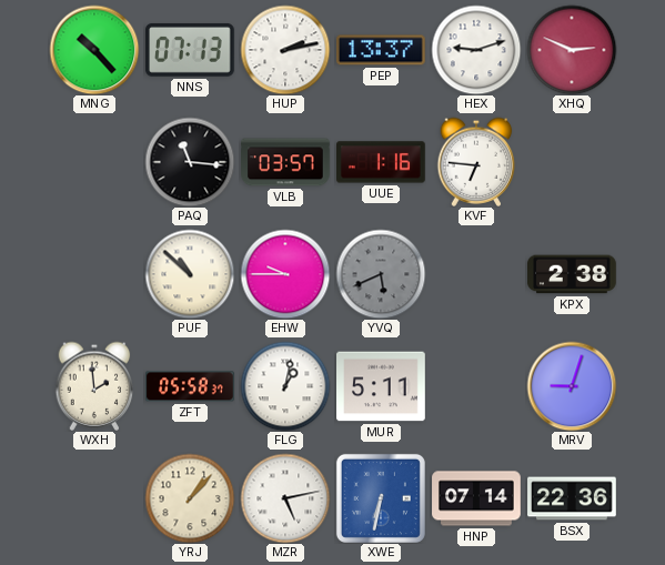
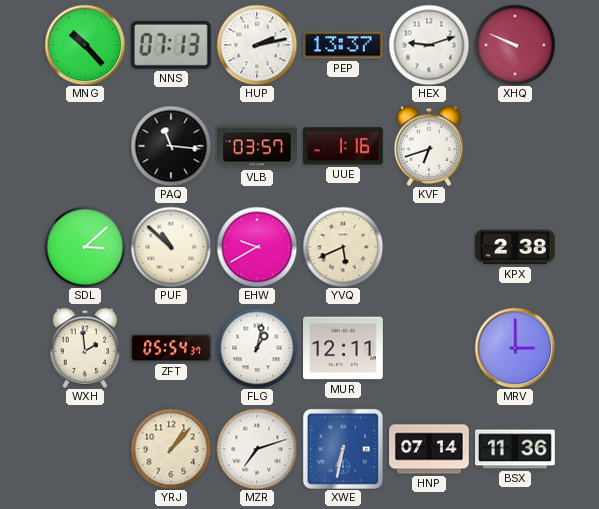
XHQ: 2:49 -> 9:49 (515, 45)
KVF: 6:46 -> 6:42 (429, 146)
SDL: none -> 3:08 (85, 247)
EHW: 9:45 -> 9:40 (257, 247)
YVQ dial: grey -> cream (343, 247)
ZFT: 05:58 -> 05:54 (172, 348)
MUR: 5:11 -> 12:11 (344, 348)
MRV: 9:03 -> 3:00 (515, 348)
MZR: 5:13 -> 7:12 (257, 449)
BSX: 22:36 -> 11:36 (515, 449)
